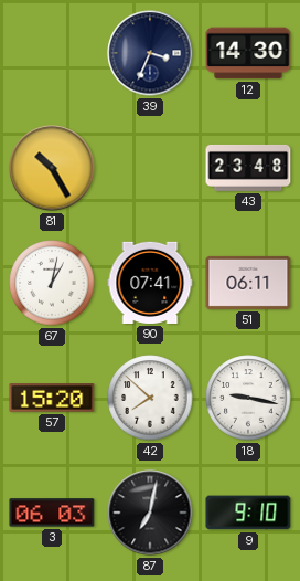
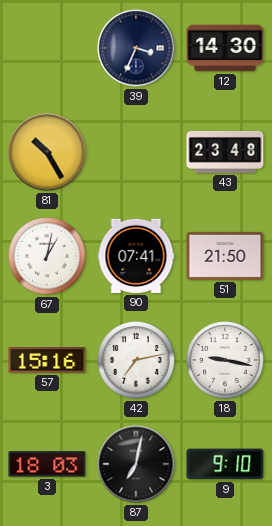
51: 06:11 -> 21:50 (225, 256)
57: 15:20 -> 15:16 (47, 360)
42: 7:52 -> 7:13 (136, 360)
3: 06:03 -> 18:03 (47, 464)
